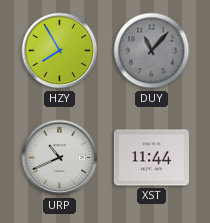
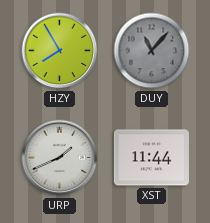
URP: 10:41 -> 1:41 (60, 158)
